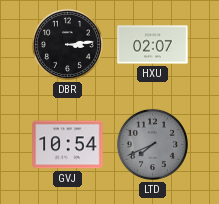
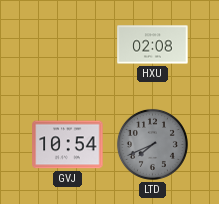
DBR: 3:14 -> none (67, 44)
HXU: 02:07 -> 02:08 (153, 45)
